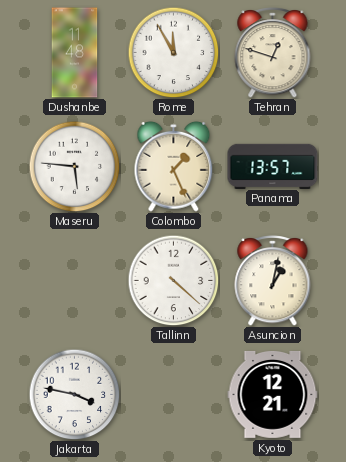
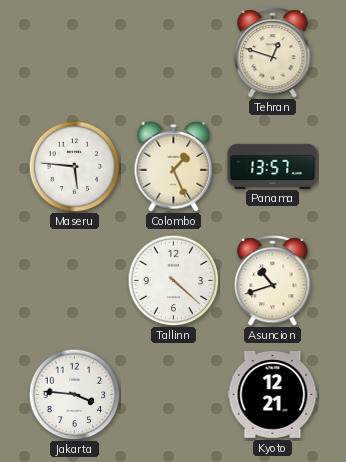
Dushanbe: 11:48 -> none (75, 53)
Rome: 11:55 -> none (173, 52)
Asuncion: 1:02 -> 10:42 (273, 281)
Jakarta: 3:47 -> 3:46 (74, 394)
